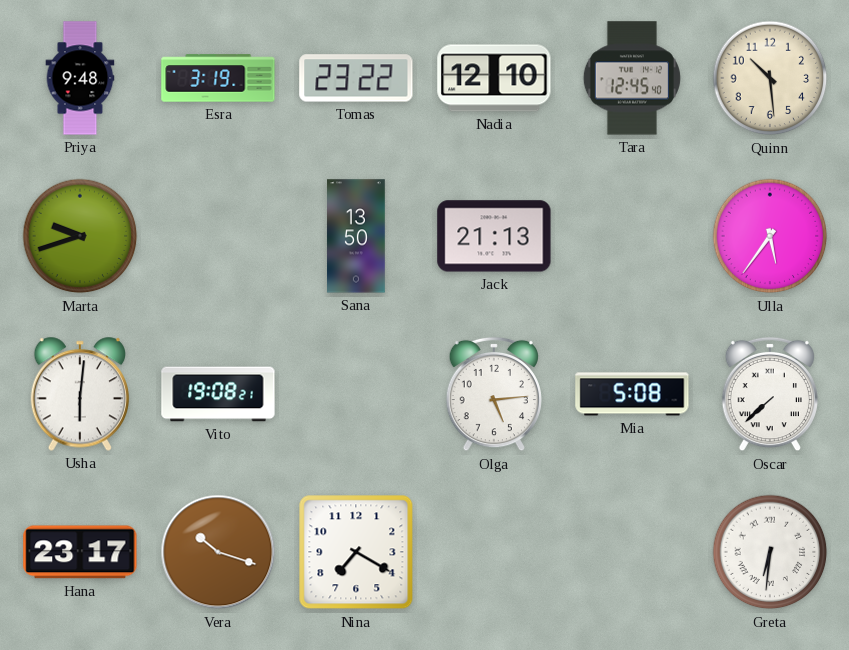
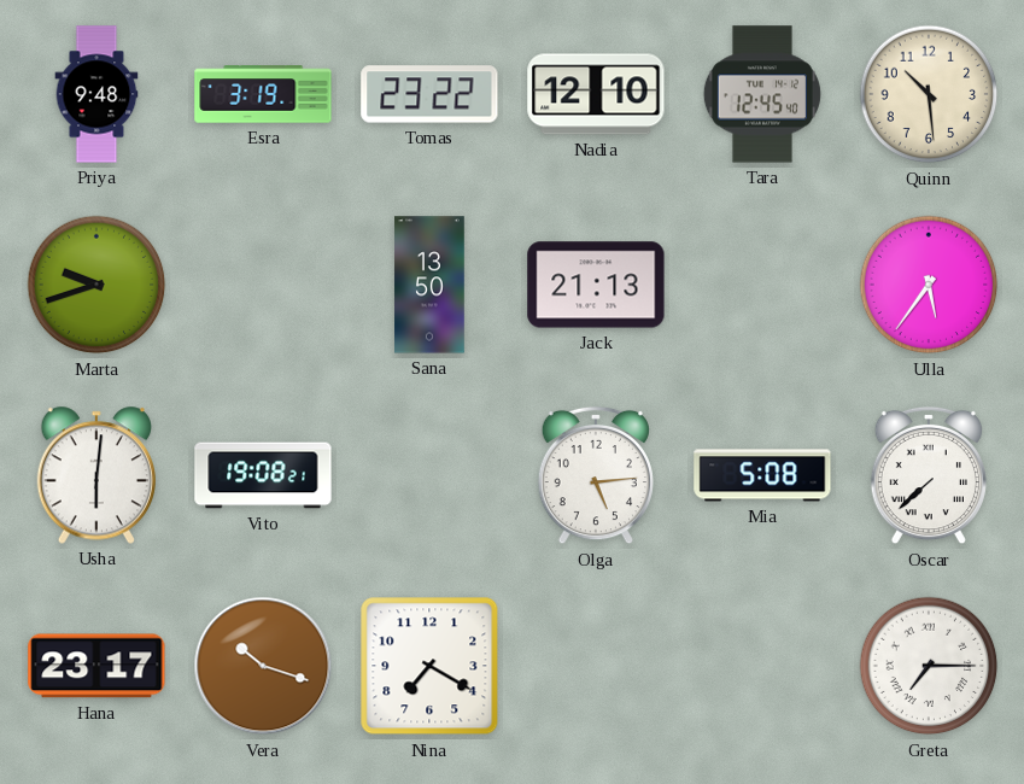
Greta: 6:31 -> 7:15 (929, 666)
